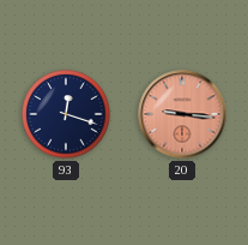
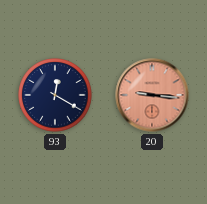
93: 12:18 -> 12:20 (55, 95)
